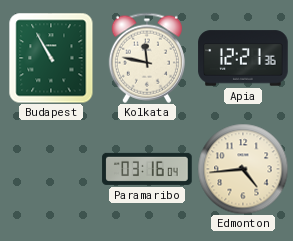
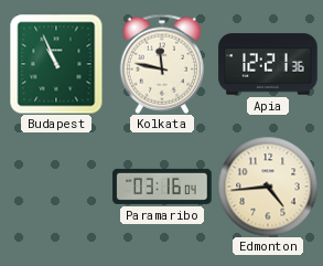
Budapest: 10:55 -> 10:56 (56, 64)
